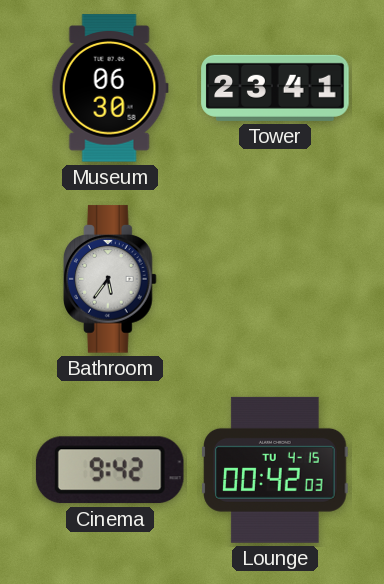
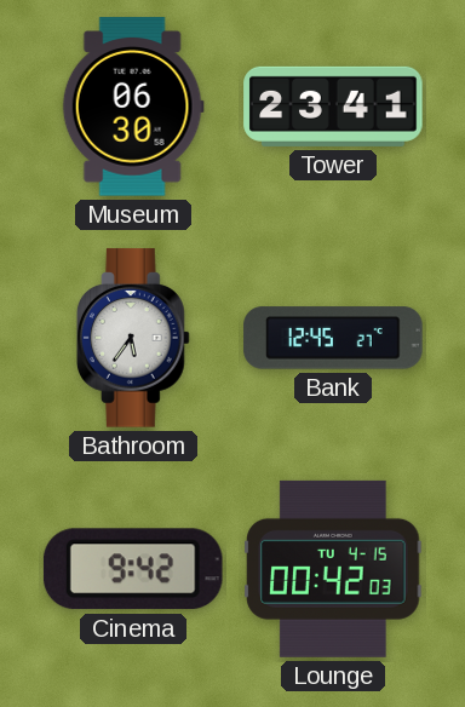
Bank: none -> 12:45 (333, 338)
